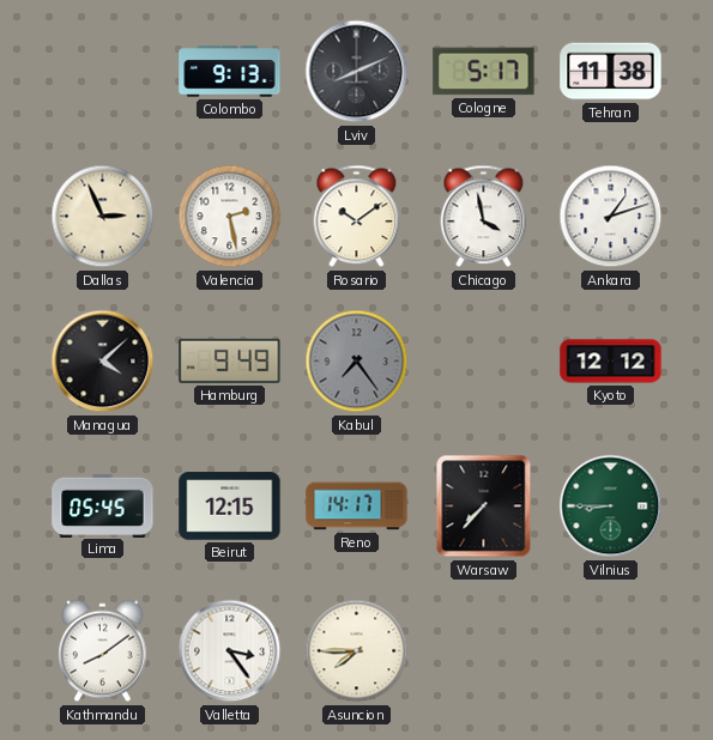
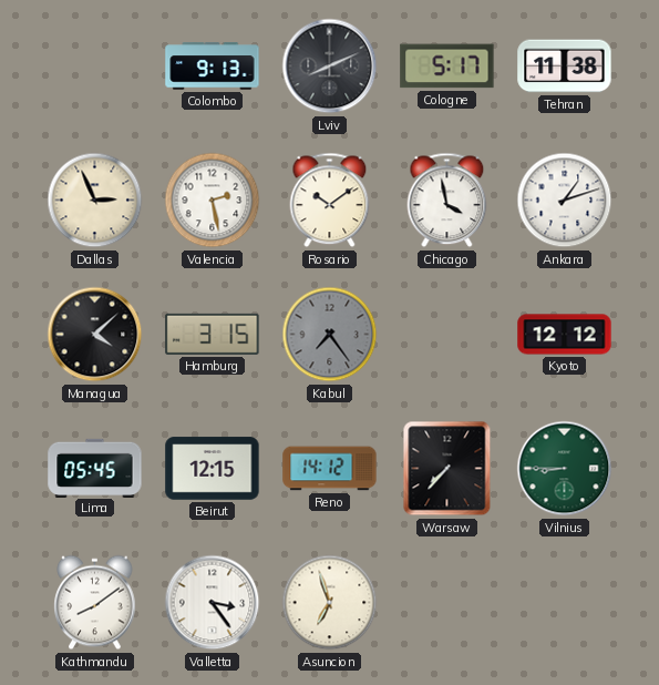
Hamburg: 9:49 -> 3:15 (213, 334)
Reno: 14:17 -> 14:12 (330, 469)
Asuncion: 7:45 -> 6:57 (330, 603)
